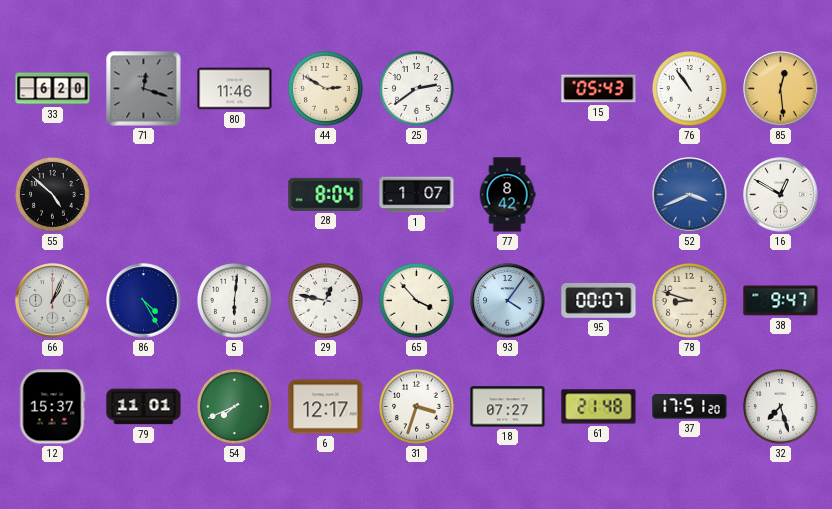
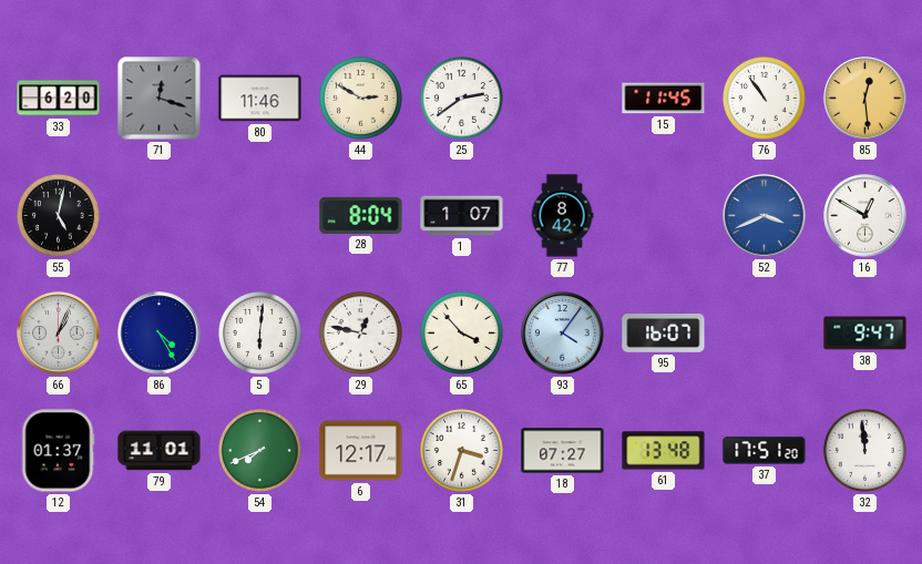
15: 05:43 -> 11:45 (664, 99)
55: 4:52 -> 5:02 (59, 216)
95: 00:07 -> 16:07 (664, 334)
78: 8:48 -> none (690, 301)
12: 15:37 -> 01:37 (58, 451)
61: 21:48 -> 13:48 (664, 451)
32: 7:27 -> 11:59 (865, 451)
